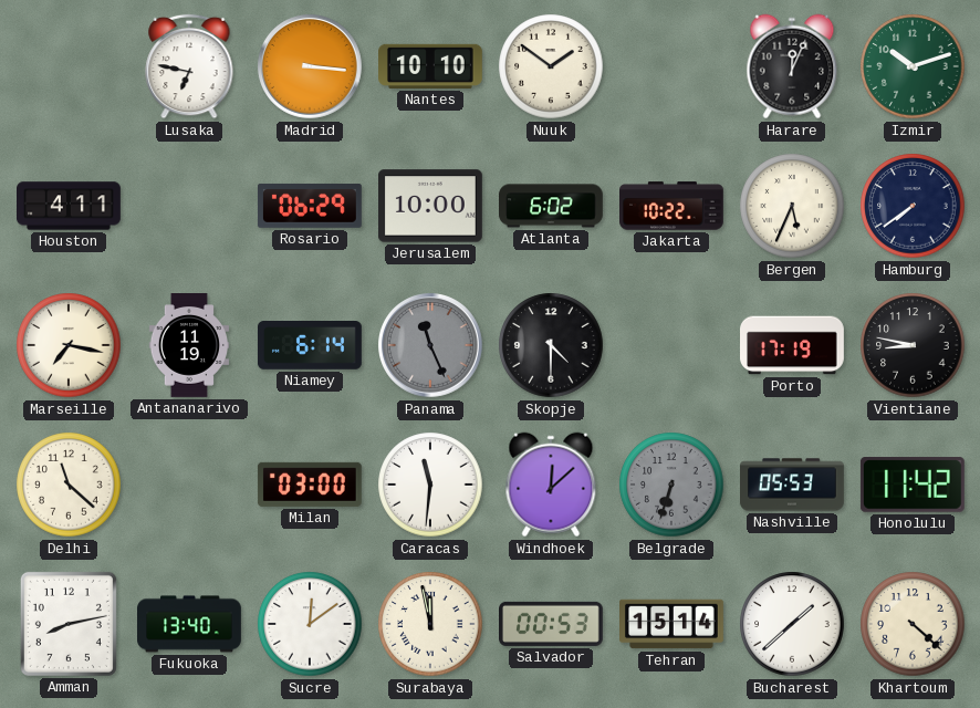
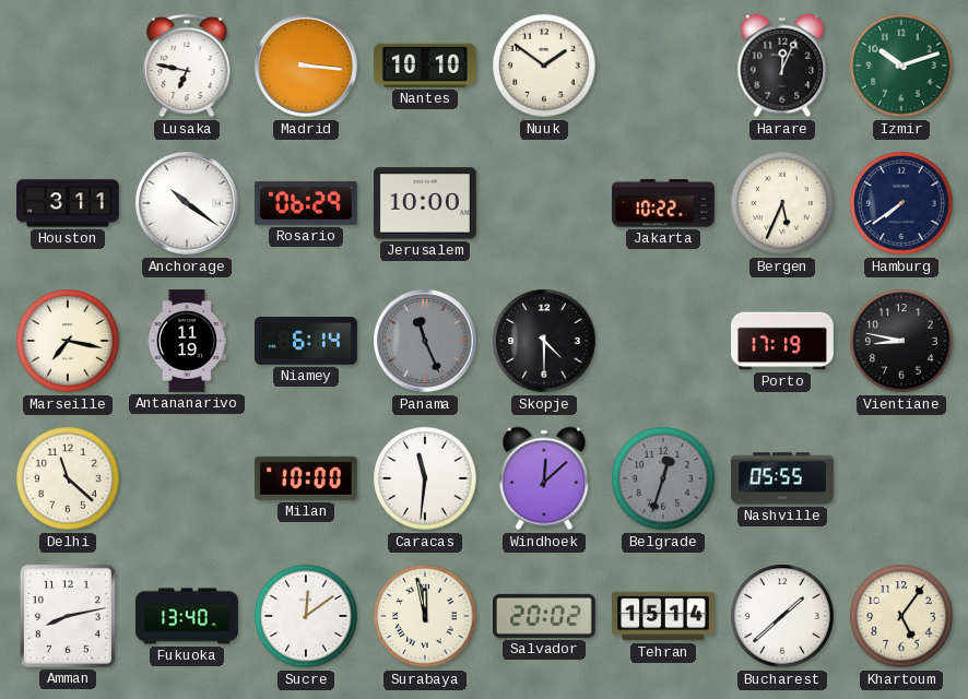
Houston: 4:11 -> 3:11 (68, 203)
Anchorage: none -> 10:21 (188, 204)
Atlanta: 6:02 -> none (552, 206)
Milan: 03:00 -> 10:00 (306, 478)
Belgrade: 6:33 -> 12:33 (663, 478)
Nashville: 05:53 -> 05:55 (782, 478)
Honolulu: 11:42 -> none (913, 485)
Salvador: 00:53 -> 20:02 (545, 616)
Khartoum: 4:22 -> 5:06 (901, 616)
